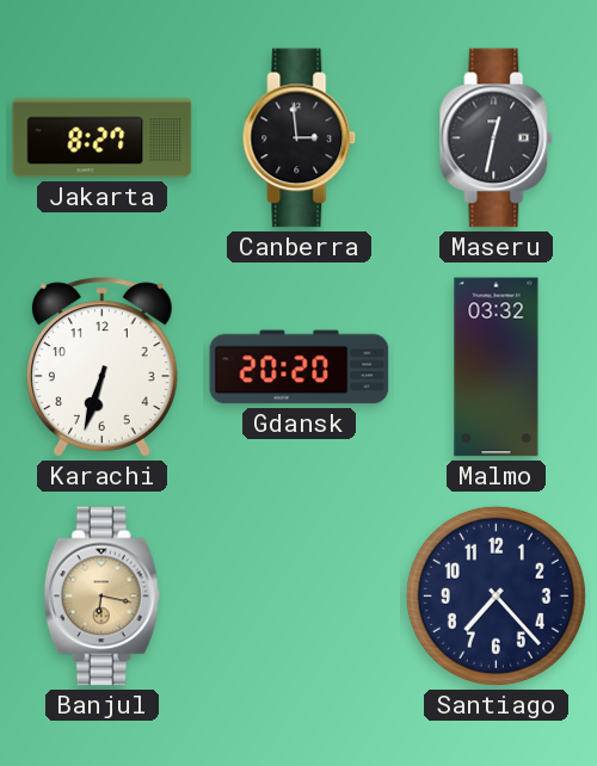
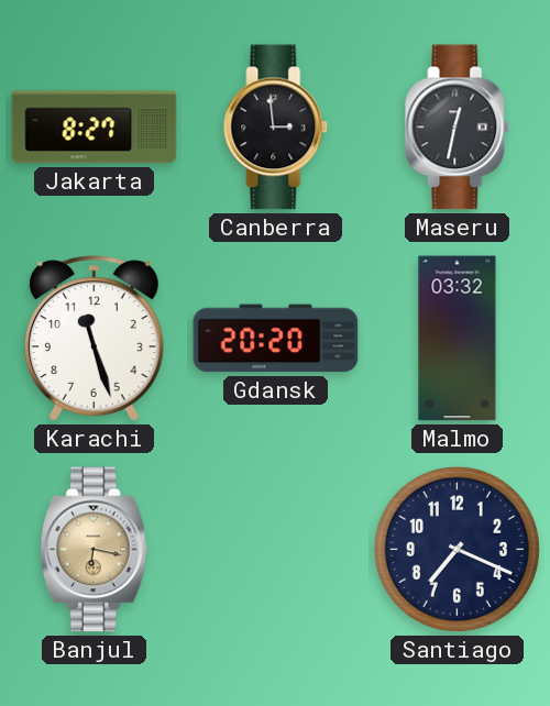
Karachi: 6:33 -> 11:27 (94, 339)
Santiago: 7:23 -> 7:19 (457, 549)
